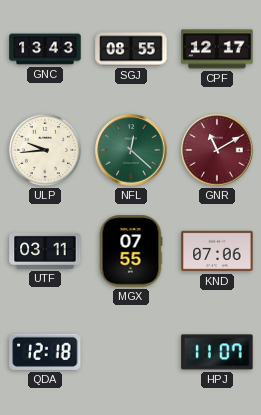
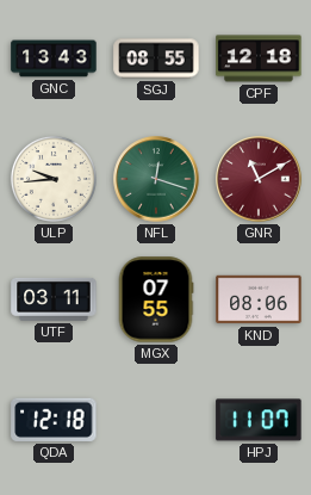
CPF: 12:17 -> 12:18 (259, 58)
NFL: 12:22 -> 12:18 (156, 179)
KND: 07:06 -> 08:06 (259, 299)
